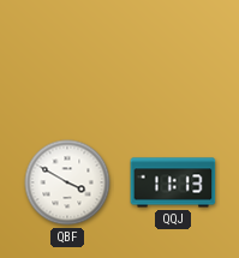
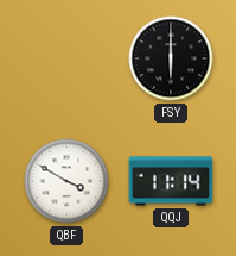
FSY: none -> 6:00 (171, 58)
QQJ: 11:13 -> 11:14 (171, 181)
